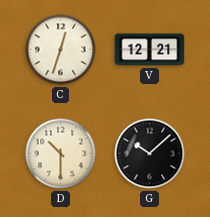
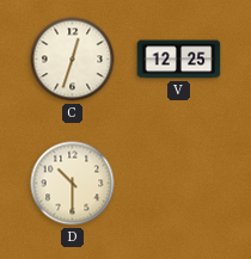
V: 12:21 -> 12:25 (179, 60)
G: 10:08 -> none (150, 154)
